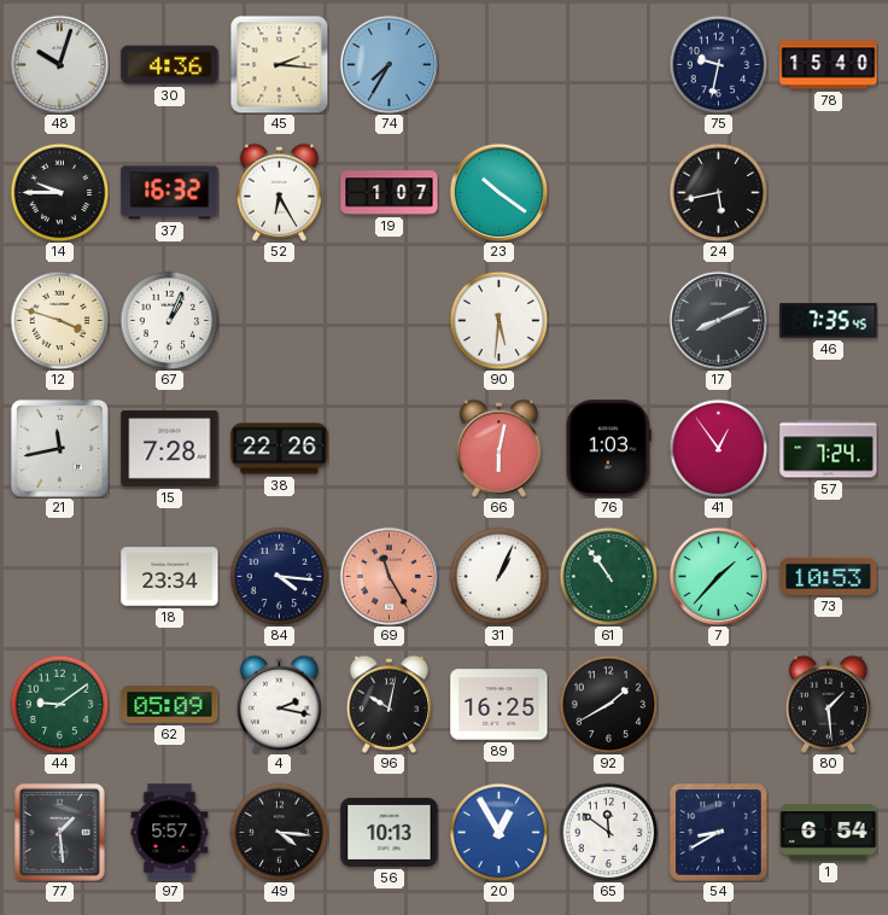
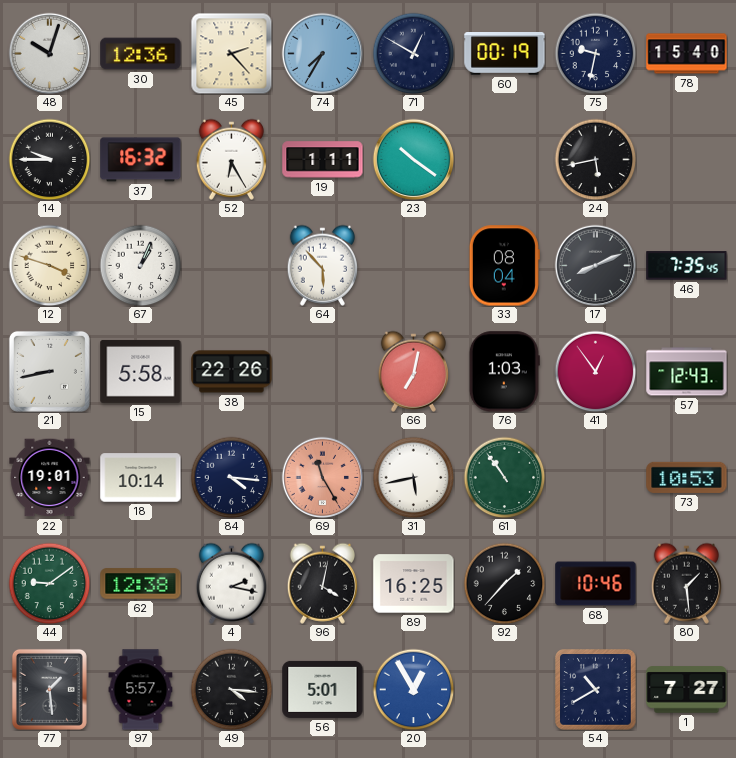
30: 4:36 -> 12:36 (141, 54)
45: 2:16 -> 2:23 (231, 54)
71: none -> 12:50 (413, 53)
60: none -> 00:19 (505, 54)
19: 1:07 -> 1:11 (323, 160)
64: none -> 5:53 (322, 265)
90: 5:31 -> none (498, 320)
33: none -> 08:04 (504, 266)
21: 11:43 -> 8:43 (49, 371)
15: 7:28 -> 5:58 (141, 371)
66: 6:02 -> 7:02 (413, 371)
57: 7:24 -> 12:43 (687, 372)
22: none -> 19:01 (50, 478)
18: 23:34 -> 10:14 (141, 478)
31: 1:04 -> 5:43 (413, 477)
7: 1:37 -> none (718, 576)
62: 05:09 -> 12:38 (141, 584)
96: 10:02 -> 4:02 (322, 583)
92: 1:40 -> 1:37 (504, 583)
68: none -> 10:46 (596, 584)
56: 10:13 -> 5:01 (323, 689)
65: 11:51 -> none (608, 832)
54: 8:40 -> 10:40 (596, 690)
1: 6:54 -> 7:27 (687, 690)
